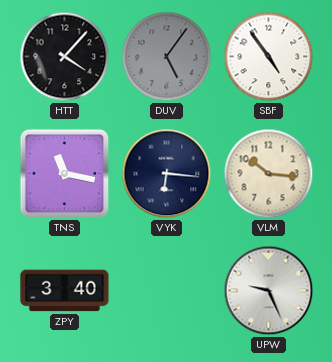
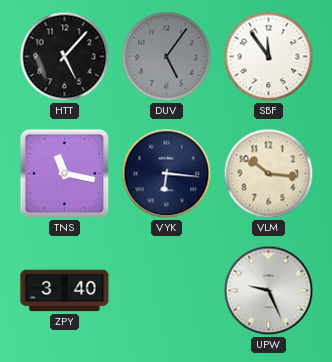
HTT: 4:07 -> 5:07 (65, 57)
SBF: 4:54 -> 11:54 (269, 57)
